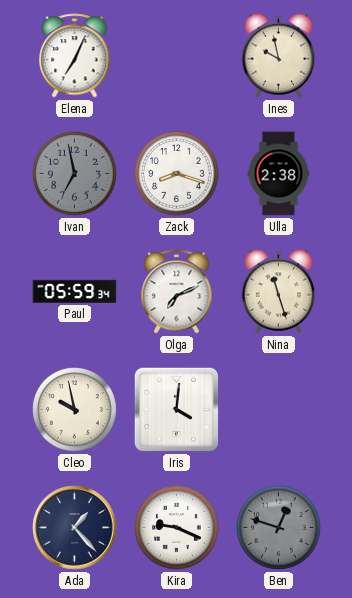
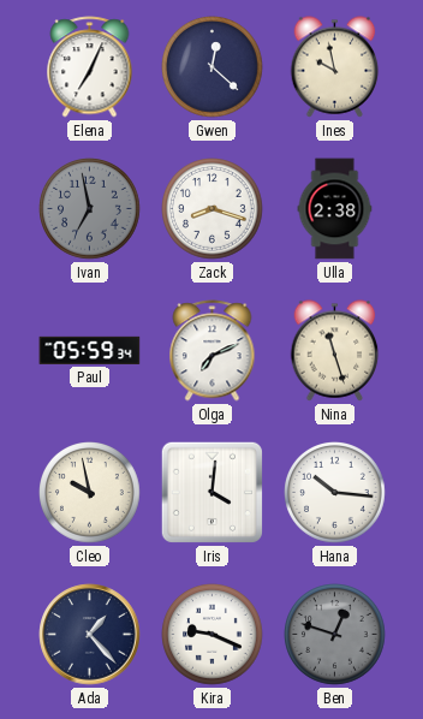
Gwen: none -> 12:22 (213, 67)
Hana: none -> 10:16 (335, 493)
